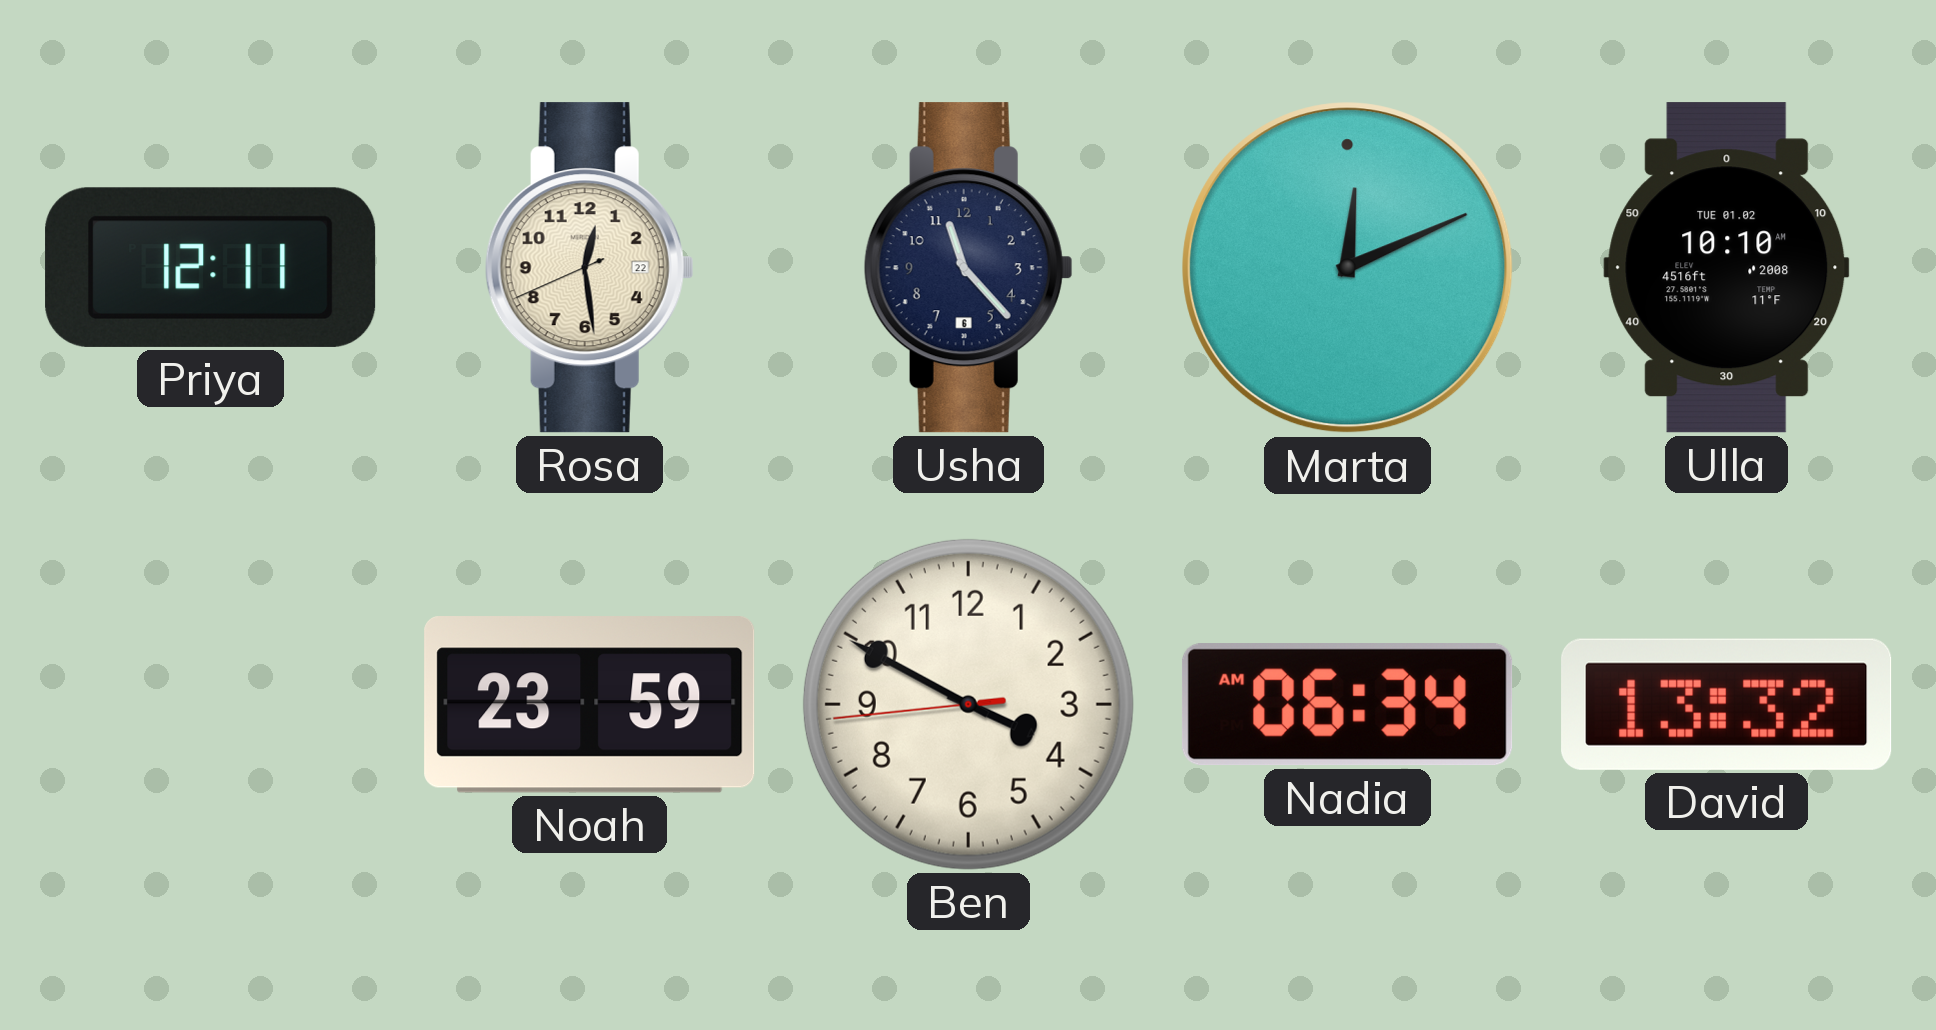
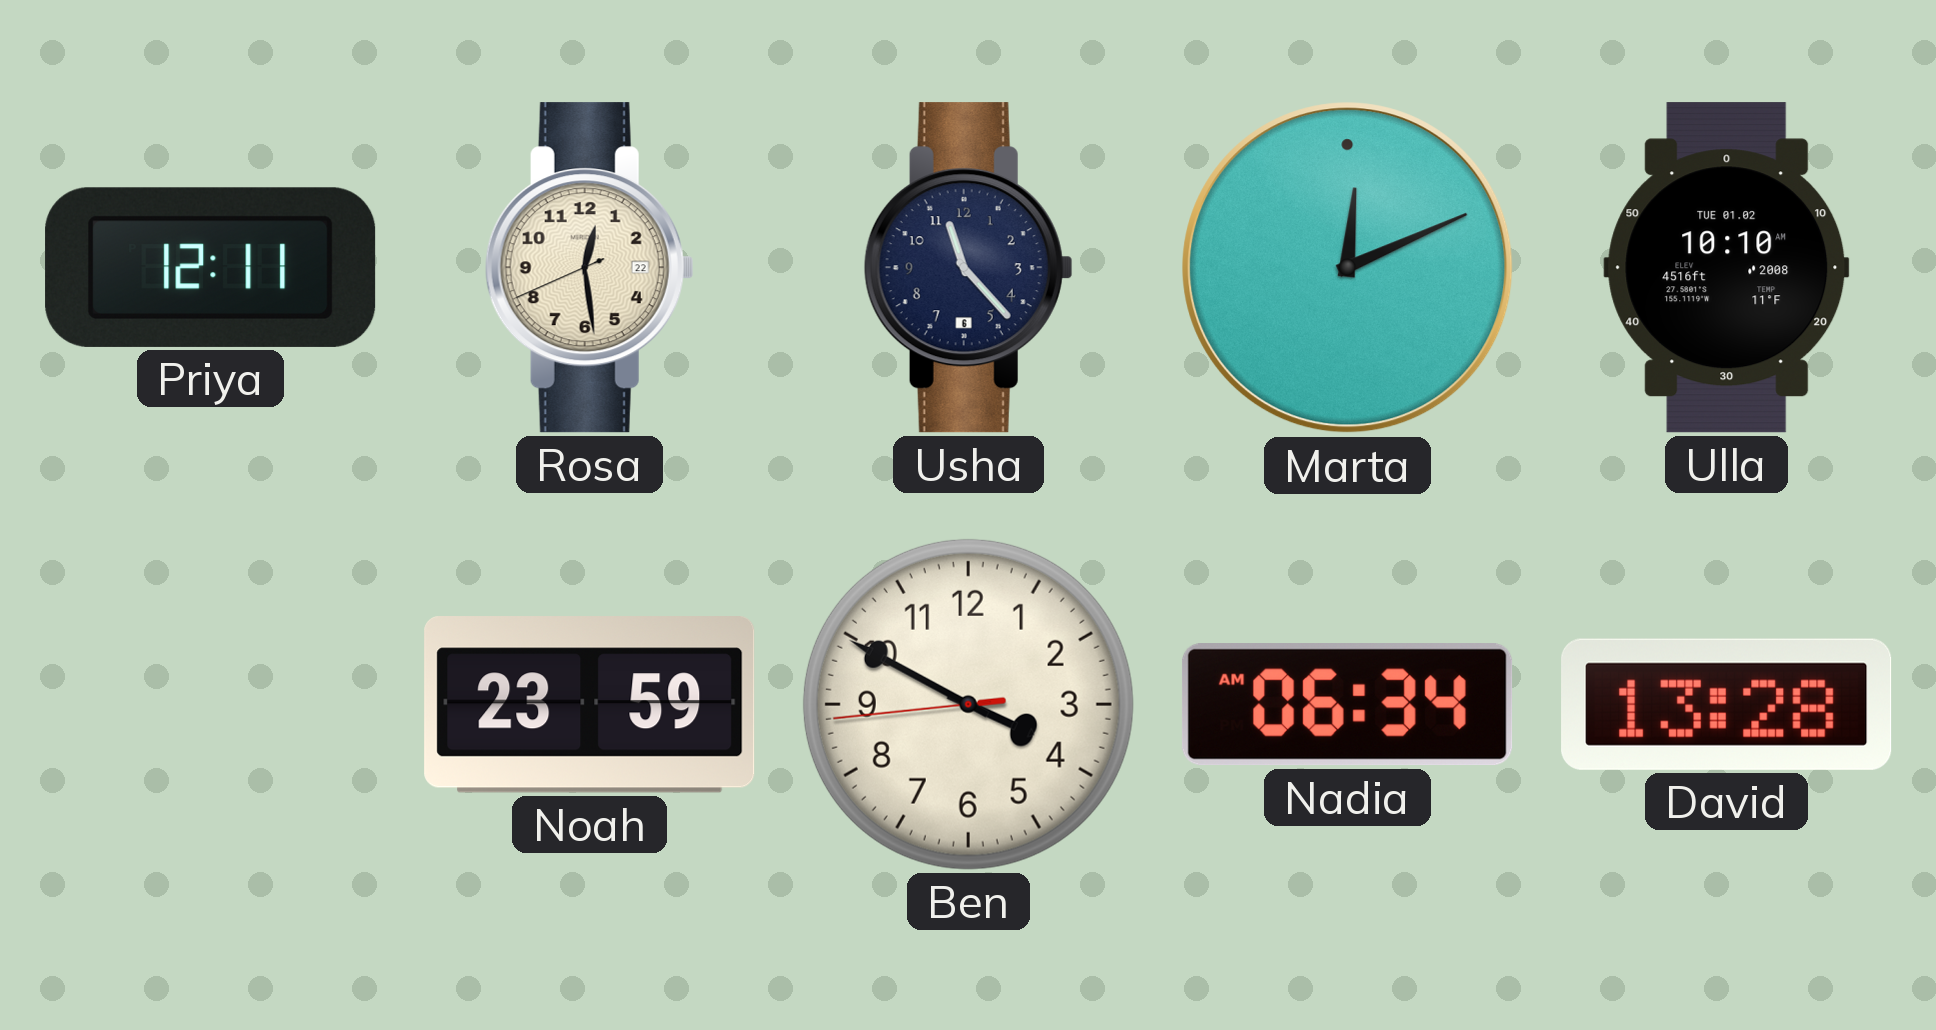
David: 13:32 -> 13:28 (1727, 704)
